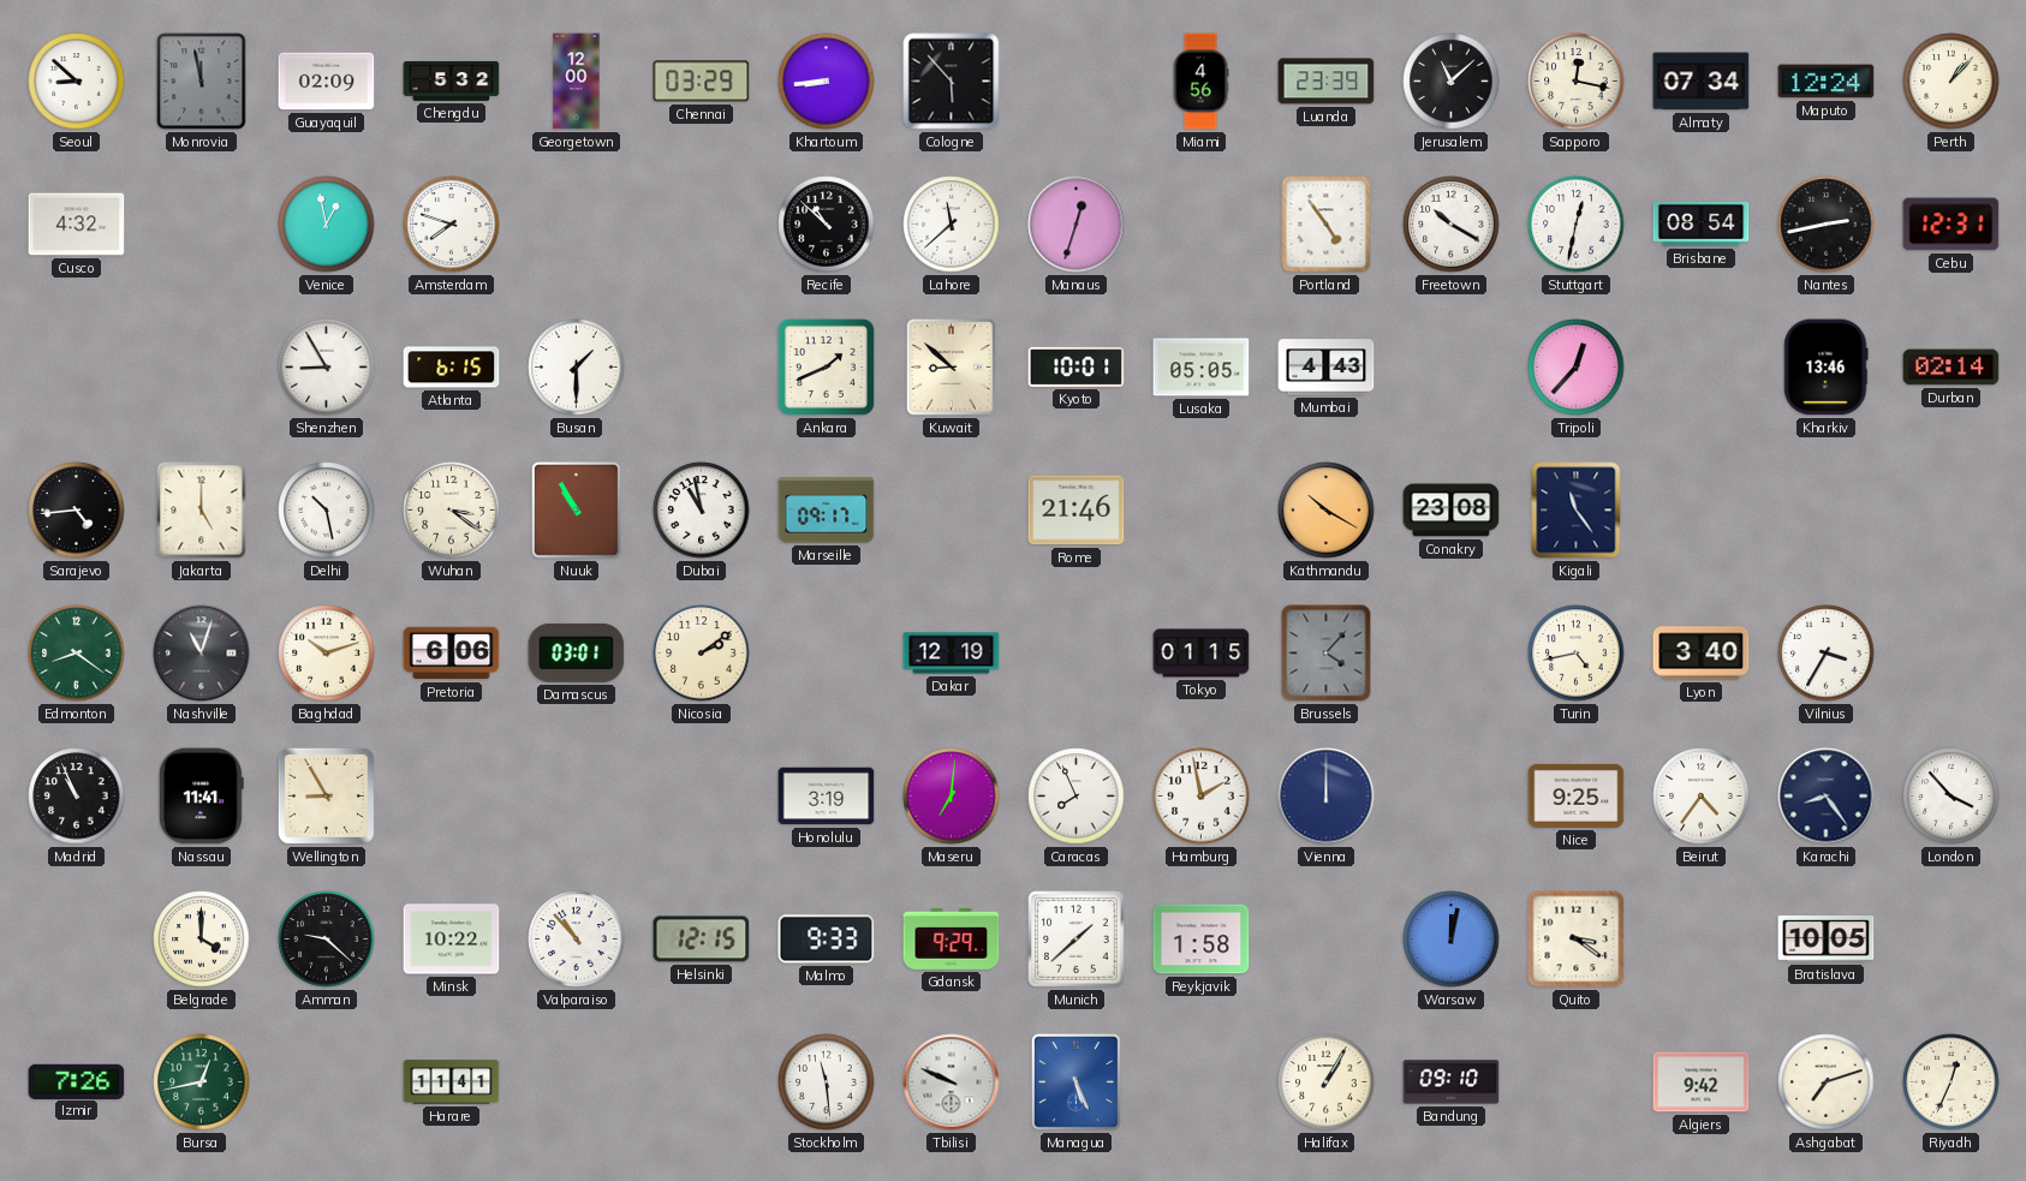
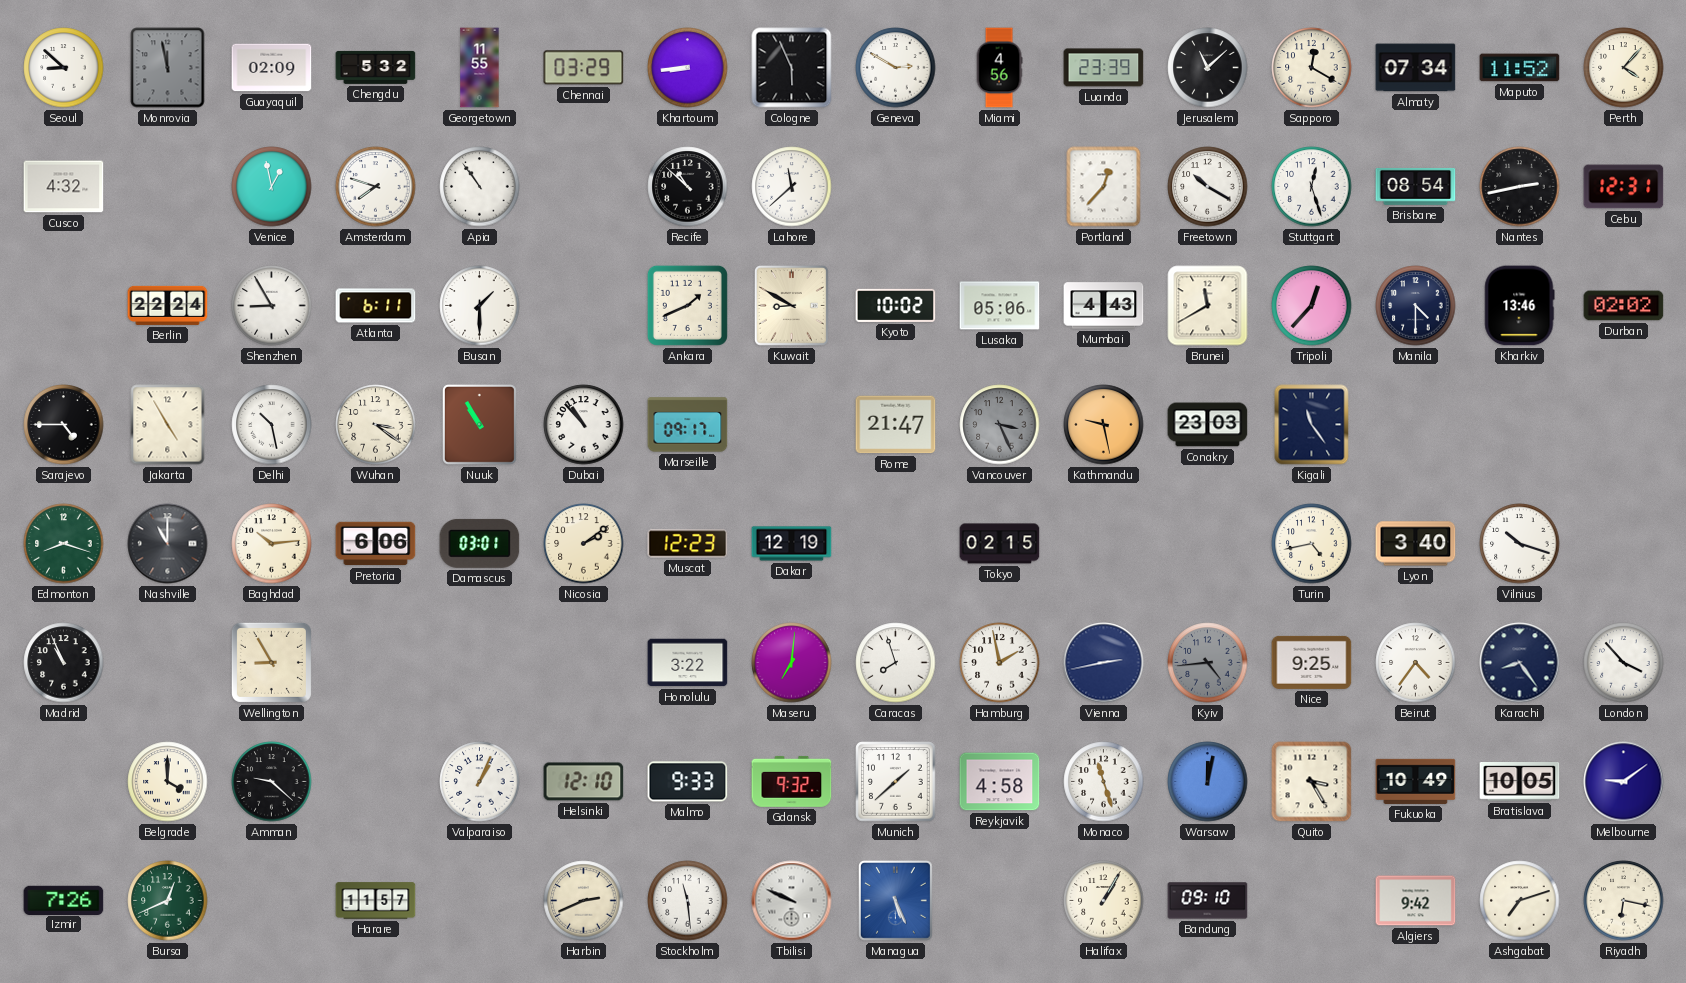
Georgetown: 12:00 -> 11:55 (480, 68)
Cologne: 5:53 -> 5:56 (792, 68)
Geneva: none -> 2:50 (896, 68)
Sapporo: 12:17 -> 12:20 (1312, 68)
Maputo: 12:24 -> 11:52 (1520, 68)
Perth: 1:07 -> 4:07 (1624, 68)
Apia: none -> 10:54 (480, 187)
Manaus: 12:33 -> none (1077, 225)
Portland: 4:54 -> 12:37 (1104, 187)
Stuttgart: 12:32 -> 12:27 (1312, 187)
Berlin: none -> 22:24 (168, 305)
Atlanta: 6:15 -> 6:11 (376, 306)
Kuwait: 8:52 -> 8:50 (791, 305)
Kyoto: 10:01 -> 10:02 (896, 305)
Lusaka: 05:05 -> 05:06 (1000, 306)
Brunei: none -> 11:40 (1208, 306)
Manila: none -> 4:30 (1416, 306)
Durban: 02:14 -> 02:02 (1624, 306)
Sarajevo: 4:44 -> 4:45 (64, 425)
Jakarta: 5:00 -> 4:55 (168, 425)
Dubai: 10:58 -> 10:53 (584, 425)
Rome: 21:46 -> 21:47 (896, 425)
Vancouver: none -> 3:26 (1000, 425)
Kathmandu: 10:20 -> 9:28 (1104, 425)
Conakry: 23:08 -> 23:03 (1208, 425)
Edmonton: 8:21 -> 8:18 (64, 544)
Nashville: 11:03 -> 11:00 (168, 544)
Baghdad: 10:12 -> 10:14 (272, 544)
Muscat: none -> 12:23 (688, 544)
Tokyo: 01:15 -> 02:15 (1000, 544)
Brussels: 4:07 -> none (1327, 654)
Vilnius: 3:35 -> 10:18 (1520, 544)
Nassau: 11:41 -> none (201, 797)
Honolulu: 3:19 -> 3:22 (688, 663)
Caracas: 7:56 -> 7:57 (896, 663)
Vienna: 12:00 -> 2:43 (1104, 663)
Kyiv: none -> 4:44 (1208, 663)
Minsk: 10:22 -> none (452, 940)
Valparaiso: 10:53 -> 1:04 (480, 782)
Helsinki: 12:15 -> 12:10 (584, 782)
Gdansk: 9:29 -> 9:32 (792, 781)
Reykjavik: 1:58 -> 4:58 (1000, 782)
Monaco: none -> 11:27 (1104, 782)
Quito: 3:21 -> 3:25 (1312, 782)
Fukuoka: none -> 10:49 (1416, 781)
Melbourne: none -> 9:09 (1624, 782)
Bursa: 12:43 -> 12:41 (168, 901)
Harare: 11:41 -> 11:57 (376, 901)
Harbin: none -> 2:41 (584, 901)
Riyadh: 12:34 -> 6:17 (1624, 901)
